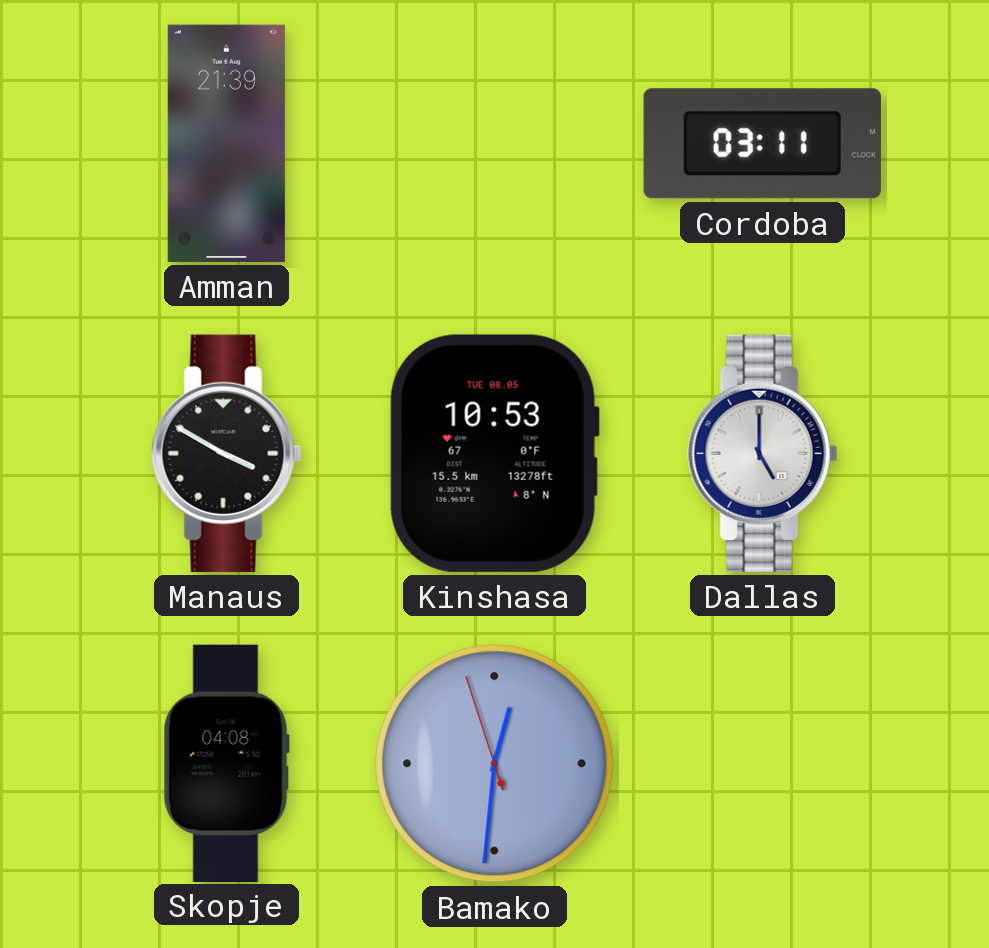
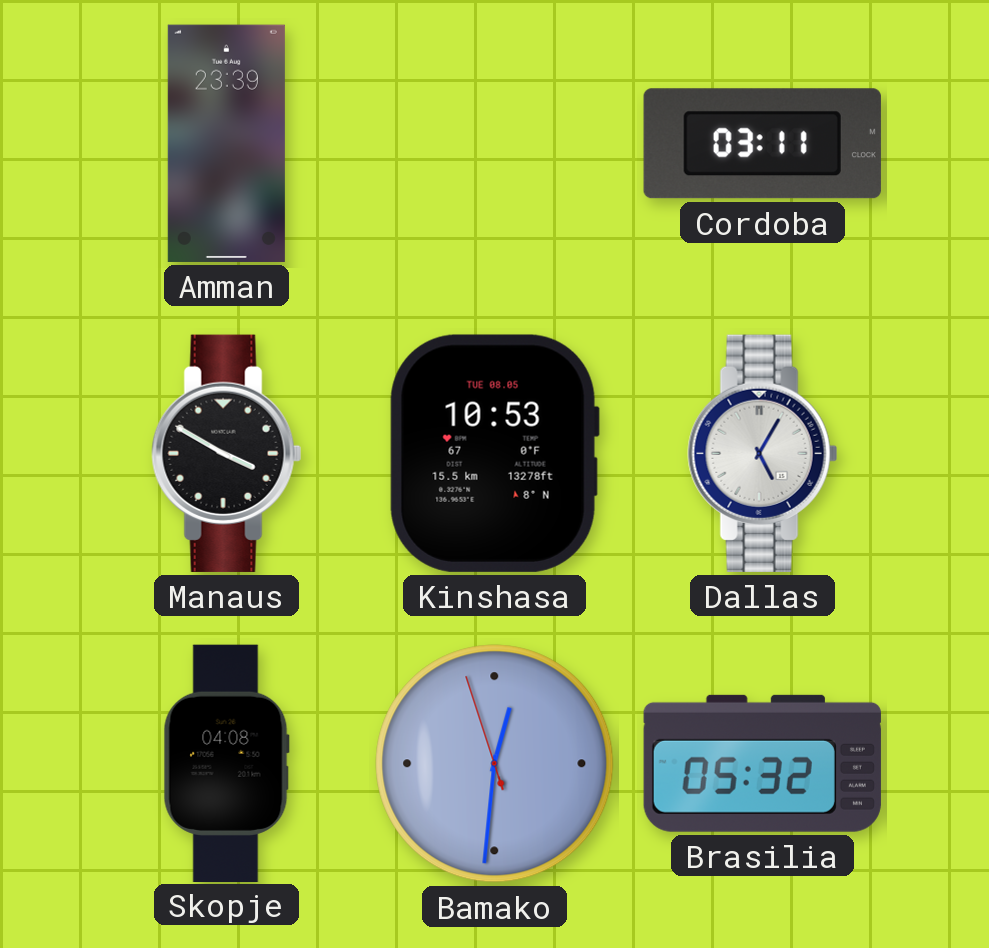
Amman: 21:39 -> 23:39 (226, 143)
Dallas: 5:00 -> 5:05 (763, 453)
Brasilia: none -> 05:32 (762, 763)
